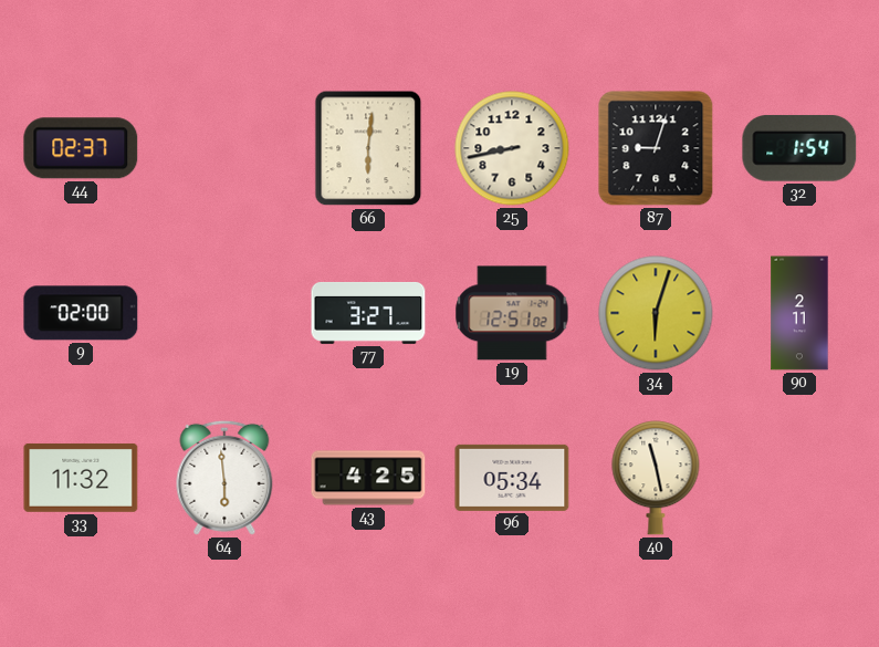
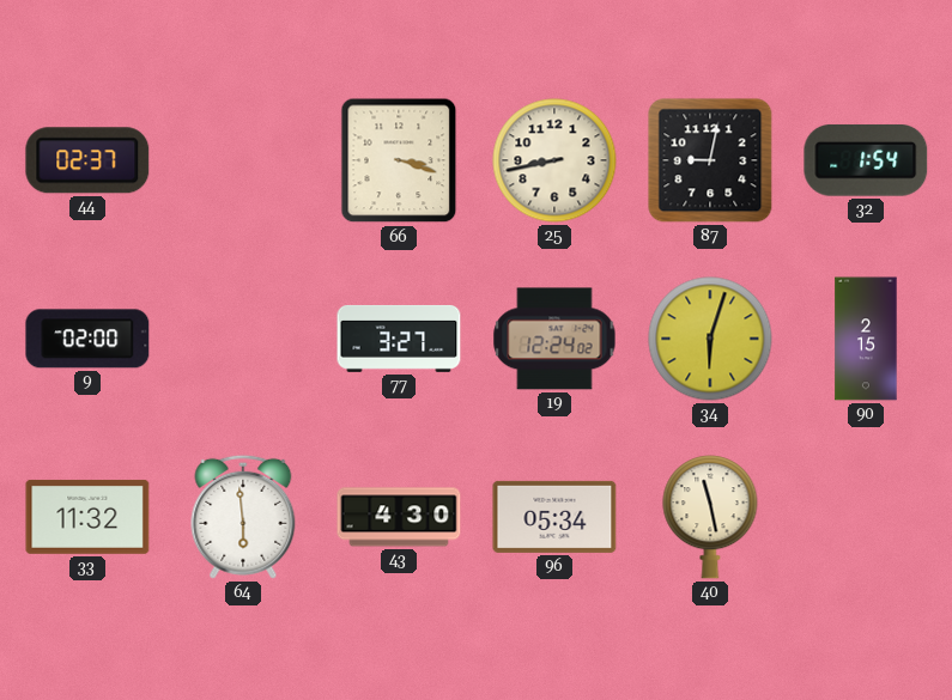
66: 6:01 -> 3:18 (399, 160)
87: 9:03 -> 9:02 (710, 160)
19: 12:51 -> 12:24 (554, 339)
90: 2:11 -> 2:15 (866, 339)
43: 4:25 -> 4:30 (399, 517)
